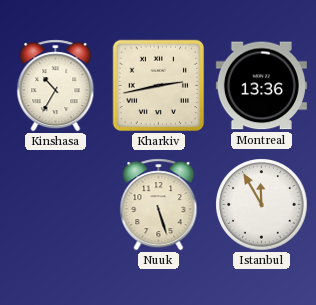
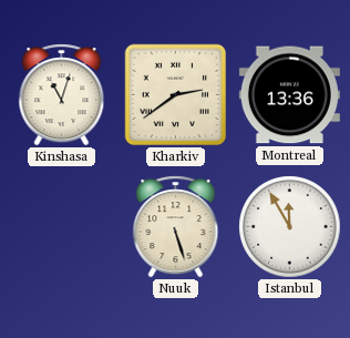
Kinshasa: 10:35 -> 11:03 (62, 95)
Kharkiv: 2:43 -> 2:39 (176, 95)
